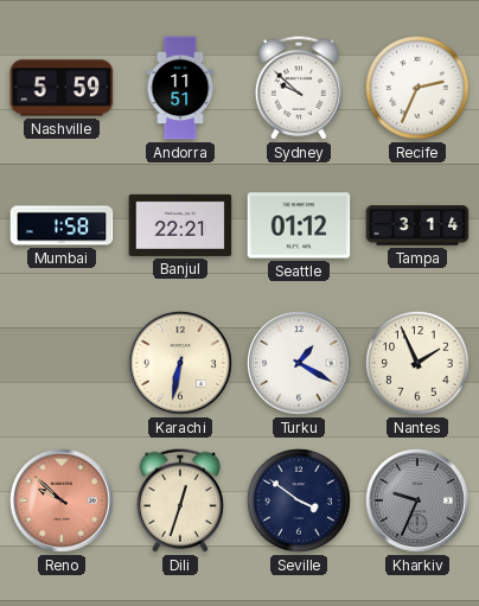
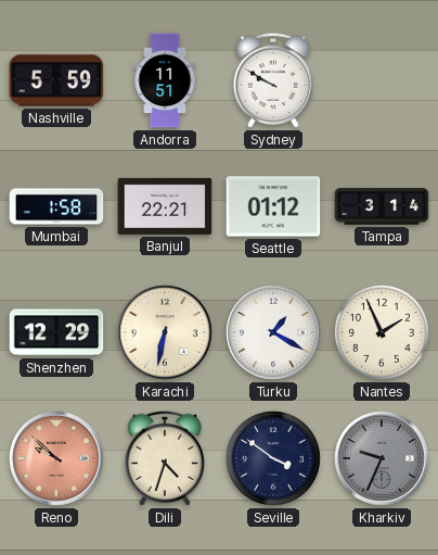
Sydney: 9:52 -> 9:50 (273, 80)
Recife: 2:34 -> none (417, 88)
Shenzhen: none -> 12:29 (56, 332)
Dili: 12:33 -> 4:33 (165, 458)
